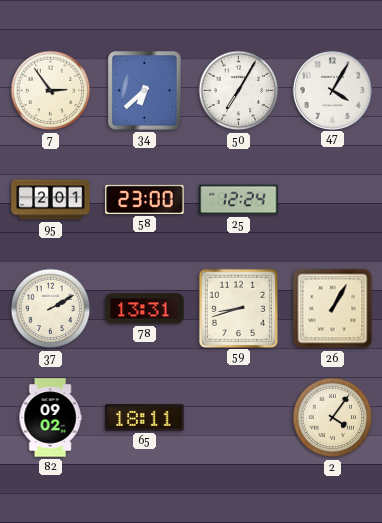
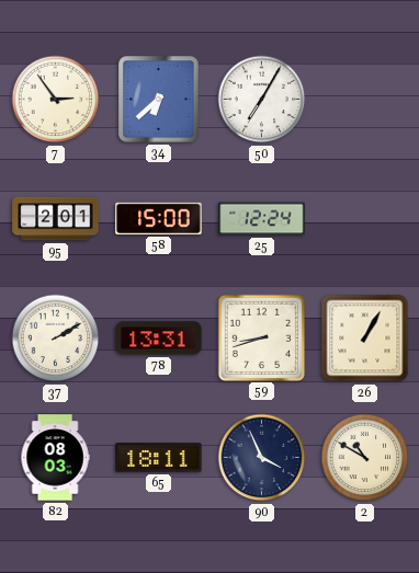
47: 4:05 -> none (332, 90)
58: 23:00 -> 15:00 (159, 218)
82: 09:02 -> 08:03 (55, 458)
90: none -> 3:56 (262, 458)
2: 4:06 -> 10:50 (365, 458)
